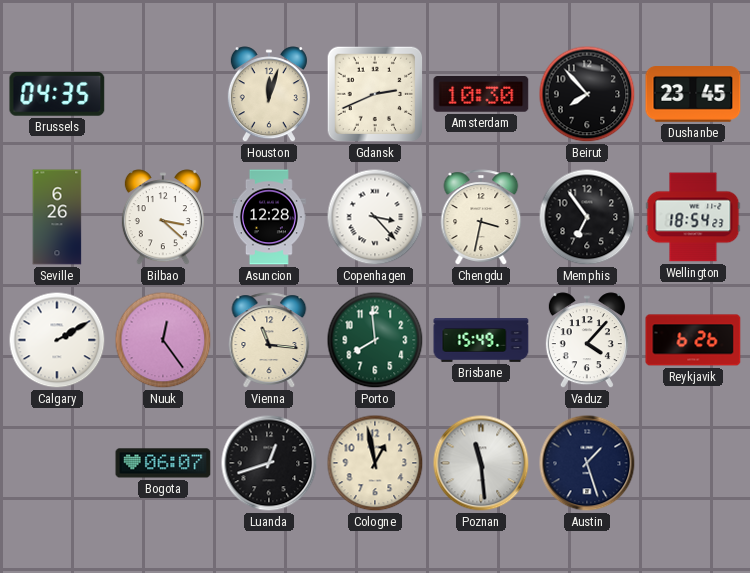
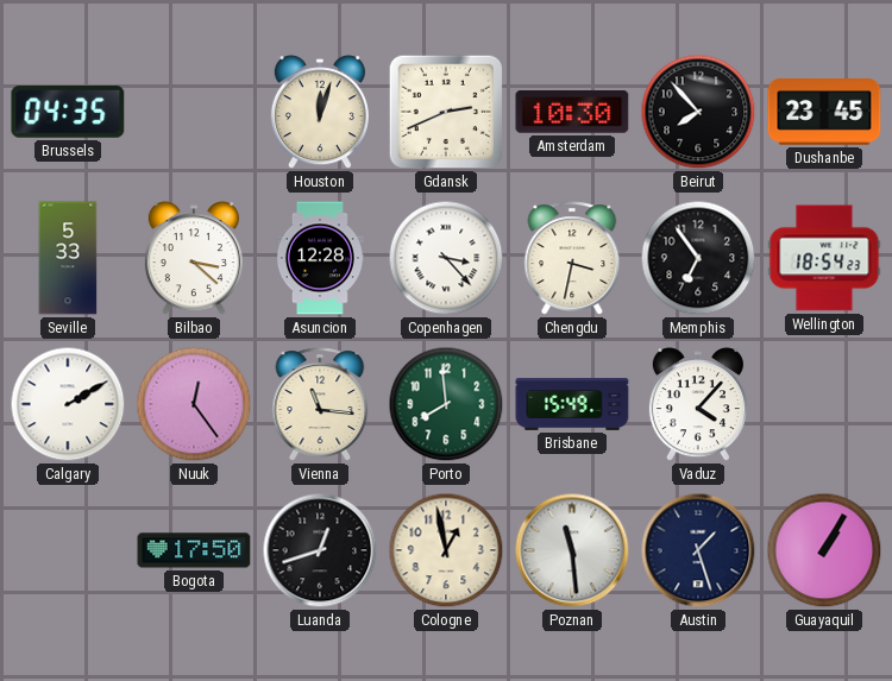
Seville: 6:26 -> 5:33 (68, 258)
Reykjavik: 6:26 -> none (693, 340)
Bogota: 06:07 -> 17:50 (194, 550)
Guayaquil: none -> 1:05 (824, 550)
